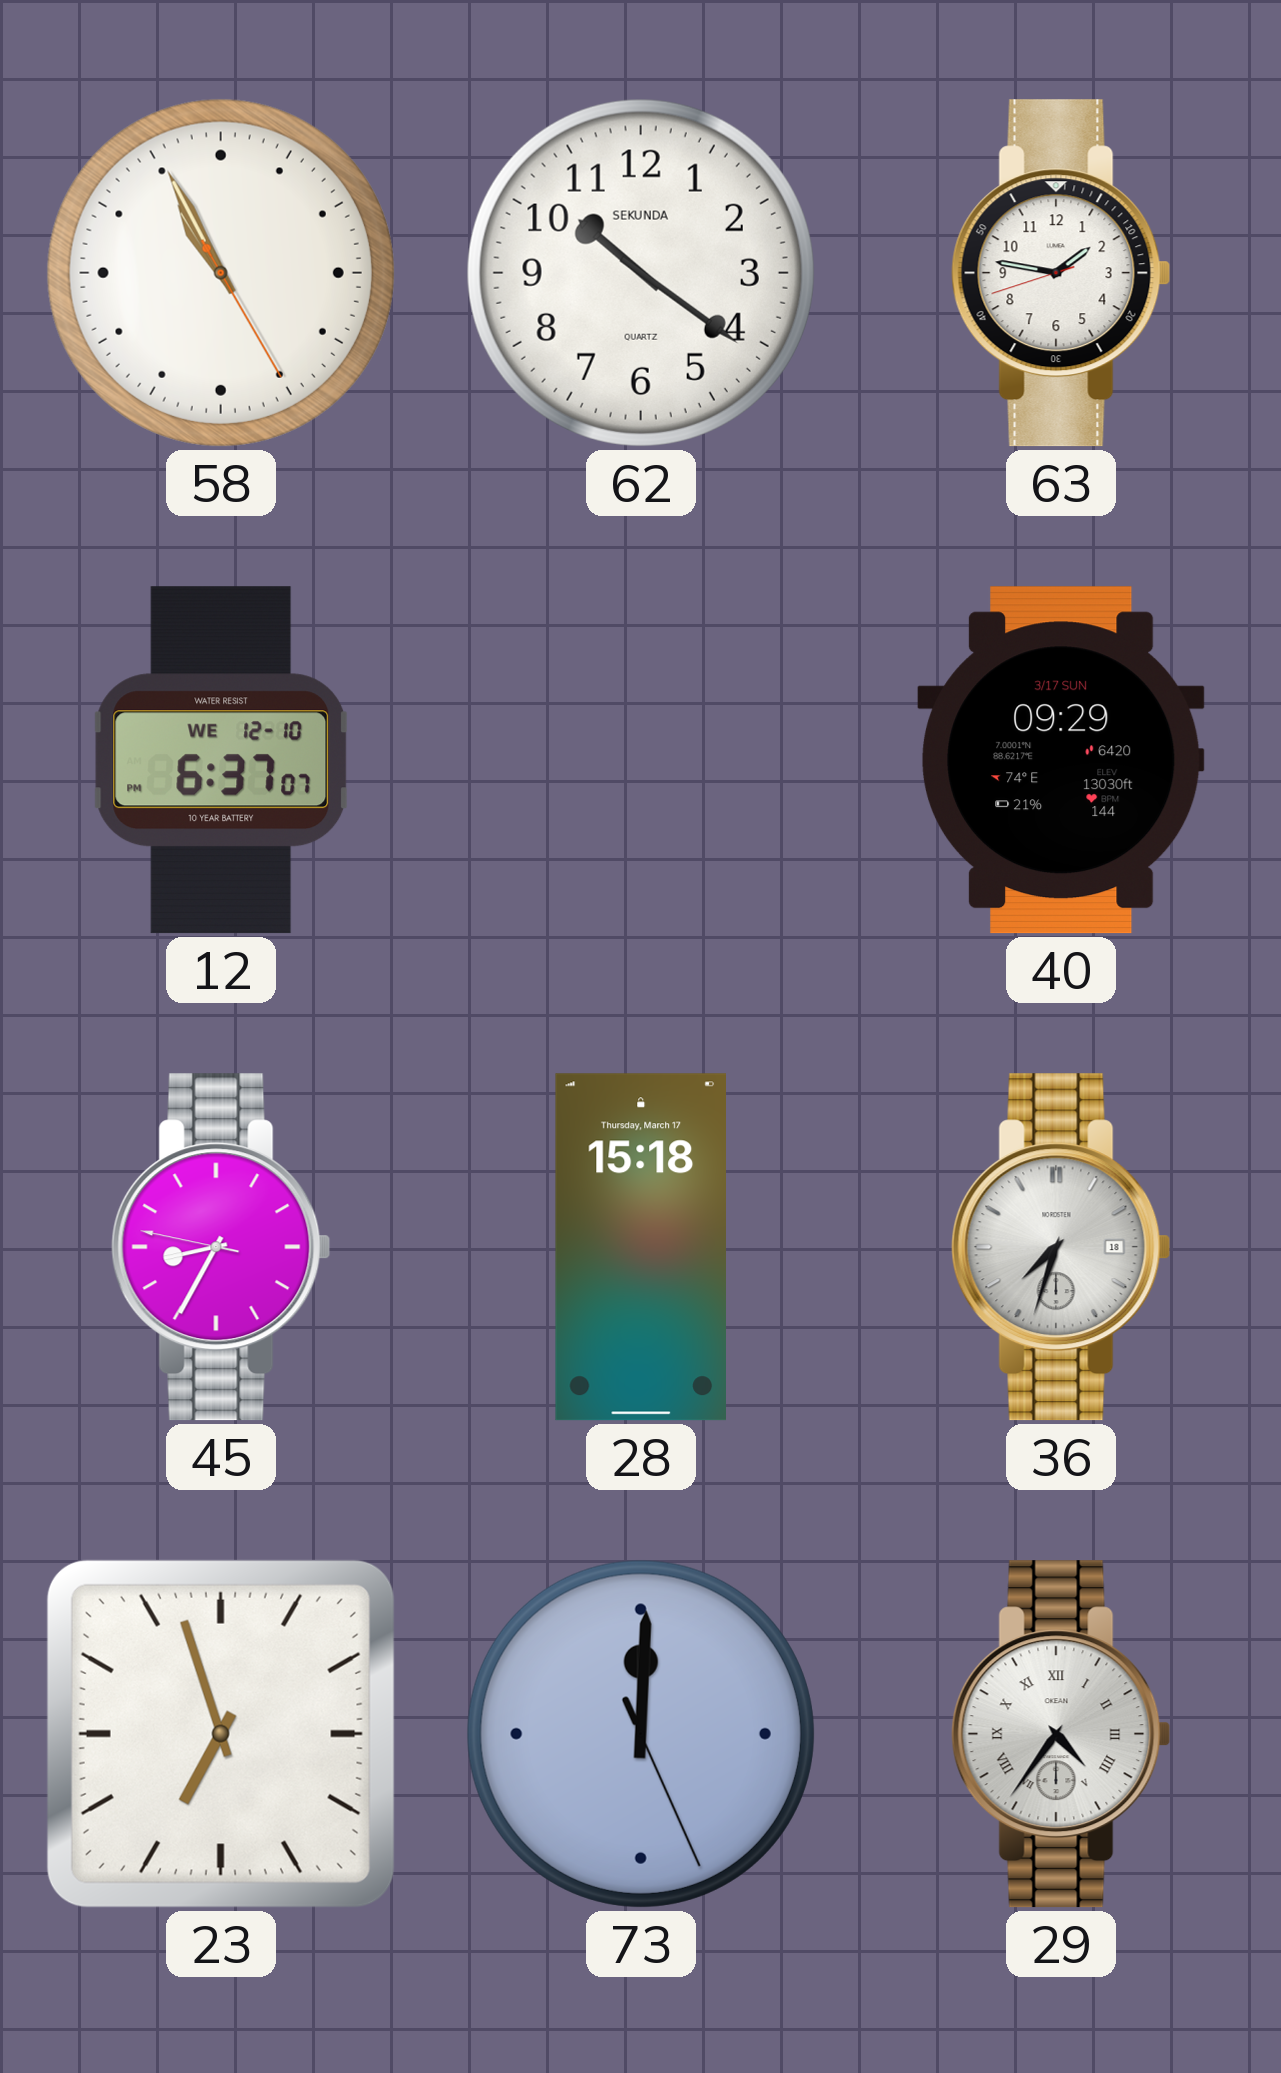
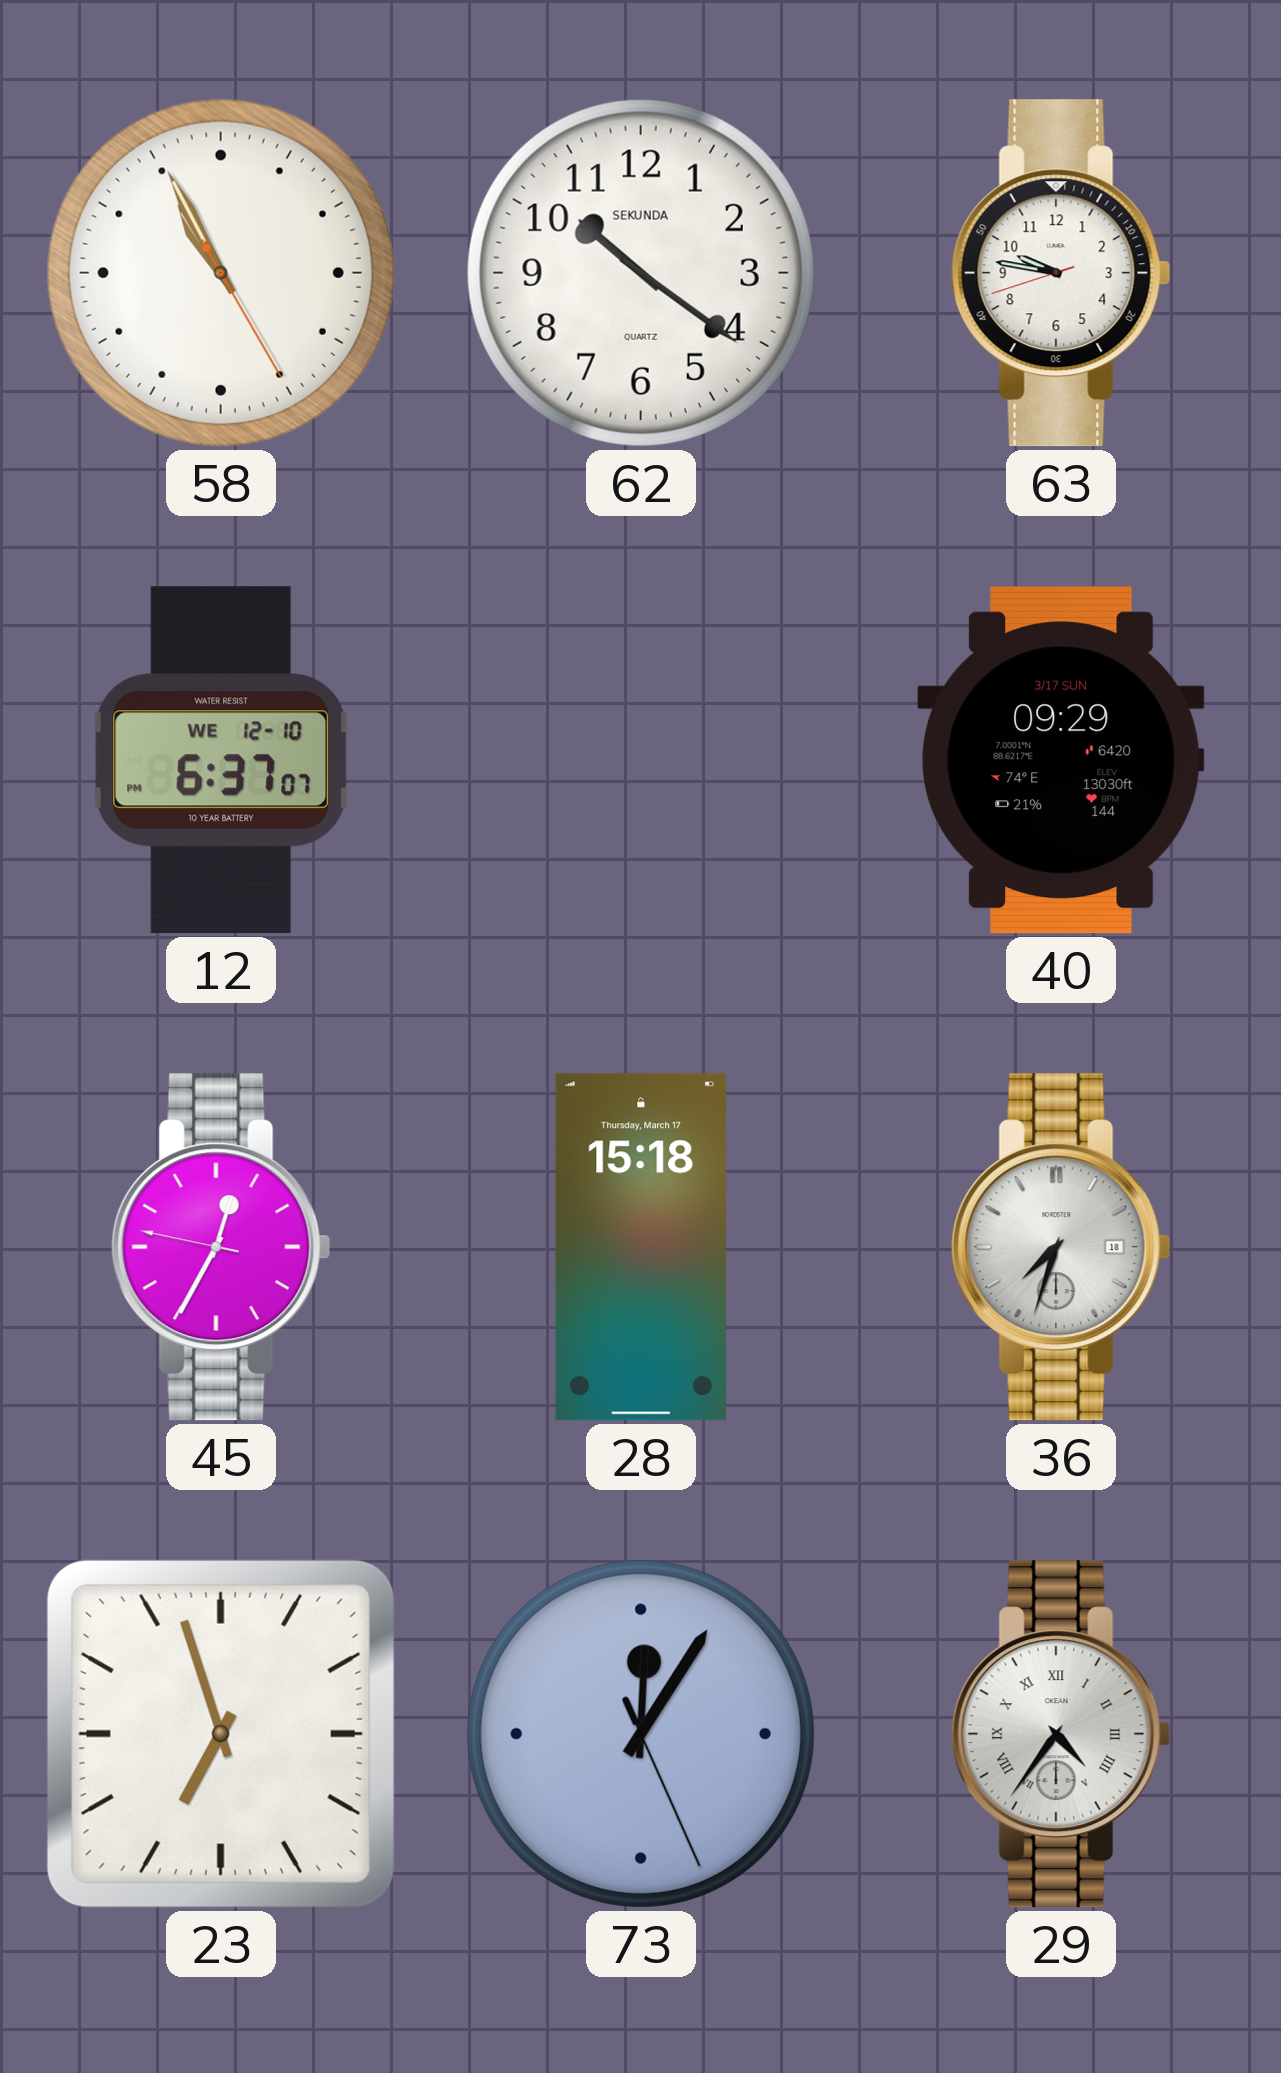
63: 1:46 -> 9:46 (1061, 273)
45: 8:34 -> 12:34 (221, 1247)
73: 12:00 -> 12:05 (641, 1734)
